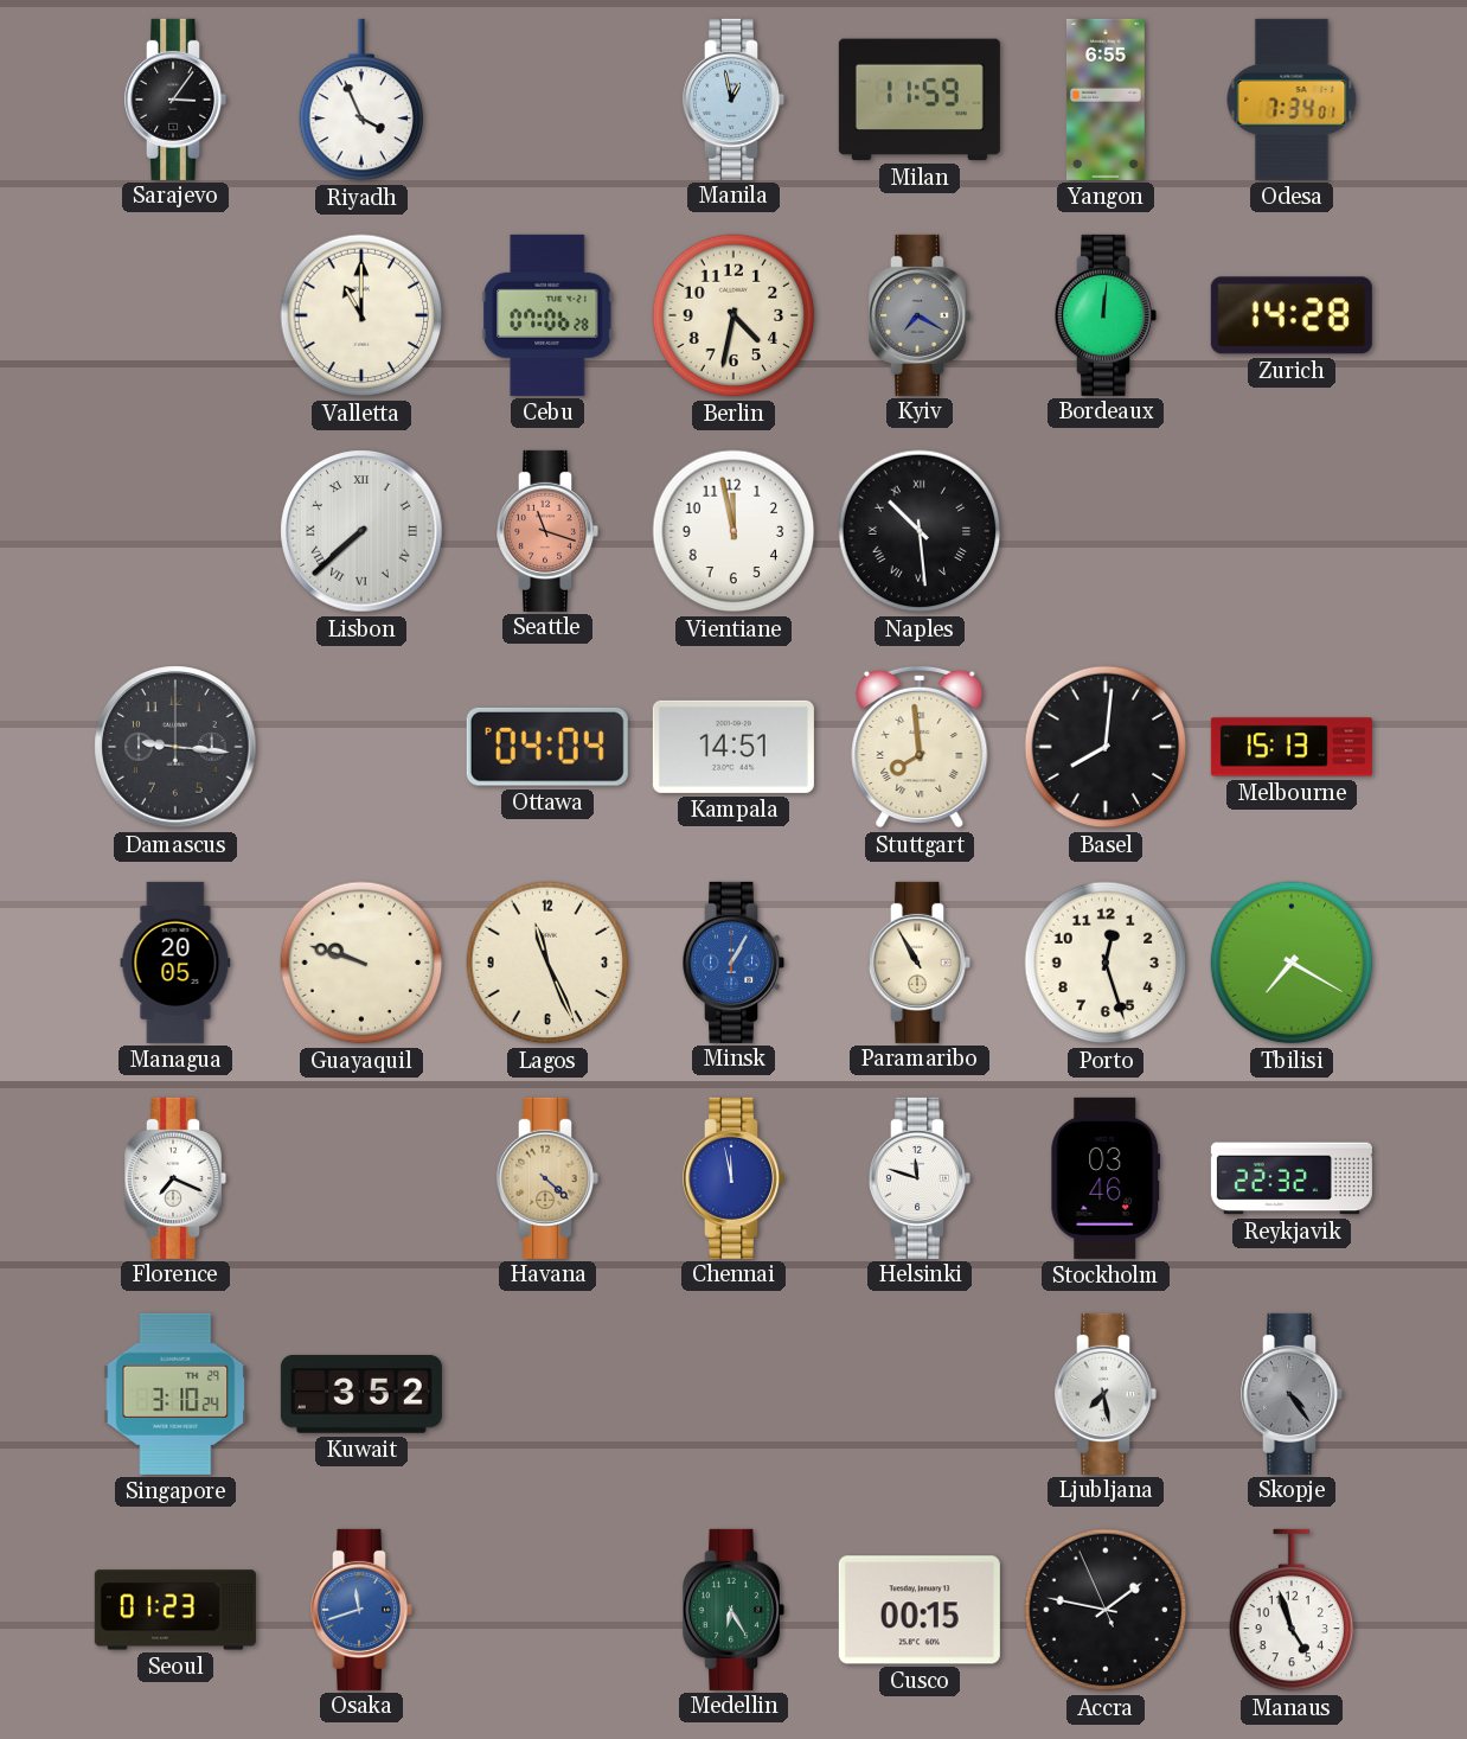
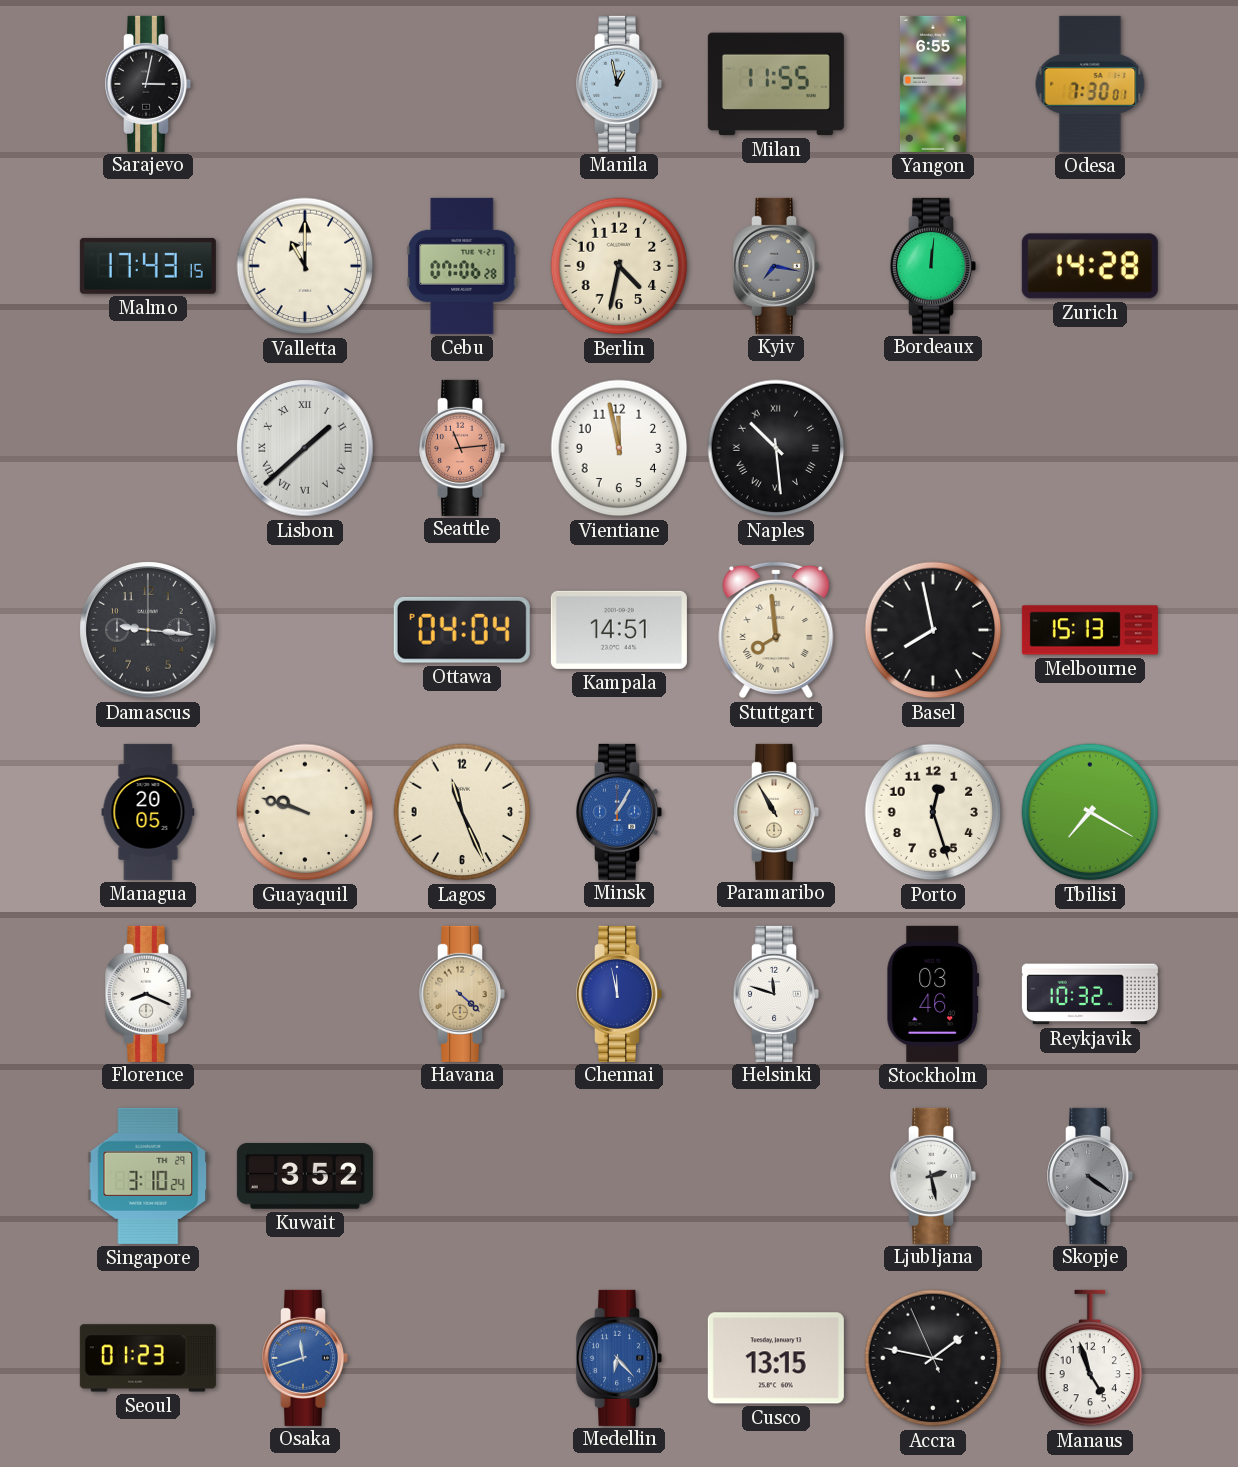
Sarajevo: 3:06 -> 3:02 (148, 84)
Riyadh: 3:56 -> none (361, 100)
Milan: 11:59 -> 11:55 (776, 84)
Odesa: 7:34 -> 7:30 (1090, 84)
Malmo: none -> 17:43 (148, 266)
Kyiv: 7:20 -> 7:17 (776, 266)
Lisbon: 7:38 -> 1:38 (305, 448)
Seattle: 11:18 -> 11:14 (462, 448)
Basel: 8:01 -> 7:58 (933, 630)
Florence: 7:19 -> 8:19 (148, 994)
Reykjavik: 22:32 -> 10:32 (1090, 994)
Ljubljana: 7:28 -> 2:28 (933, 1176)
Skopje: 4:24 -> 4:21 (1090, 1176)
Medellin: 6:25 -> 6:23 (619, 1358)
Medellin dial: green -> blue (619, 1358)
Cusco: 00:15 -> 13:15 (776, 1358)
